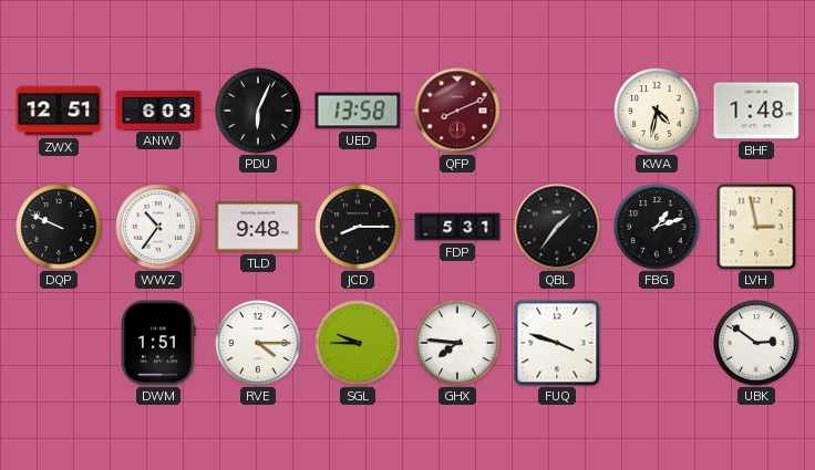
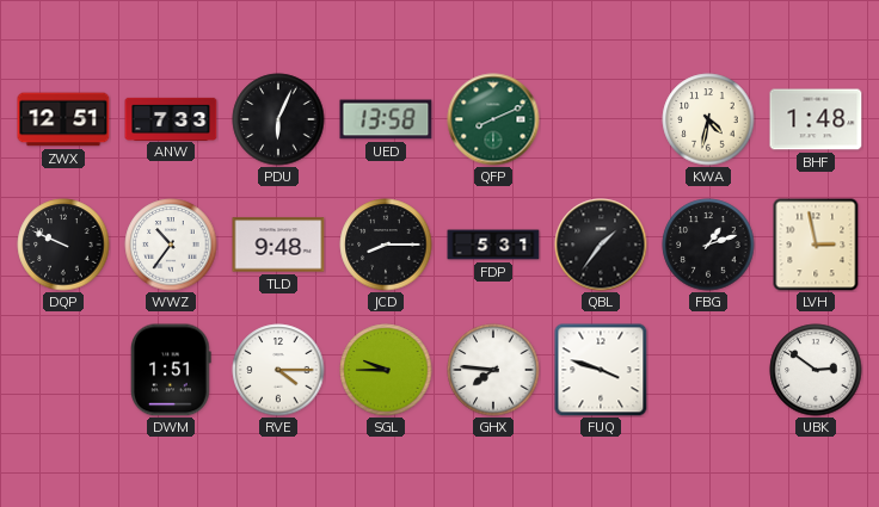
ANW: 6:03 -> 7:33 (171, 118)
QFP dial: burgundy -> green (493, 119)
